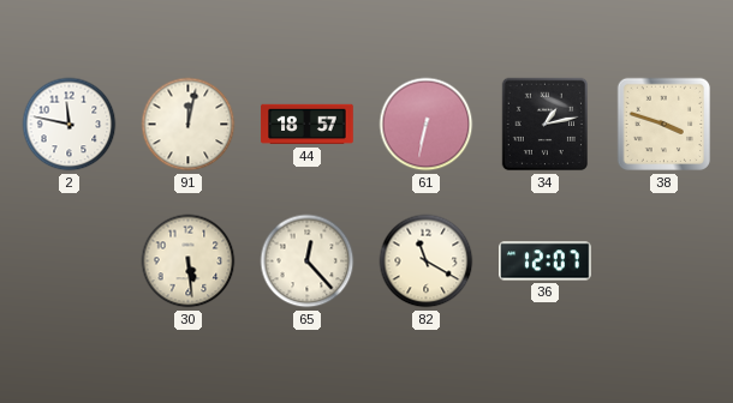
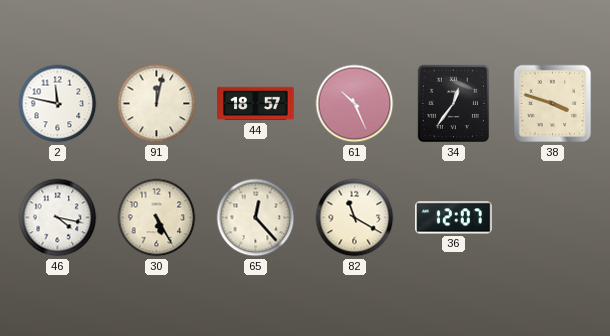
61: 6:32 -> 10:26 (355, 104)
34: 1:13 -> 12:36 (454, 104)
46: none -> 4:17 (58, 218)
30: 5:29 -> 5:25 (157, 218)
